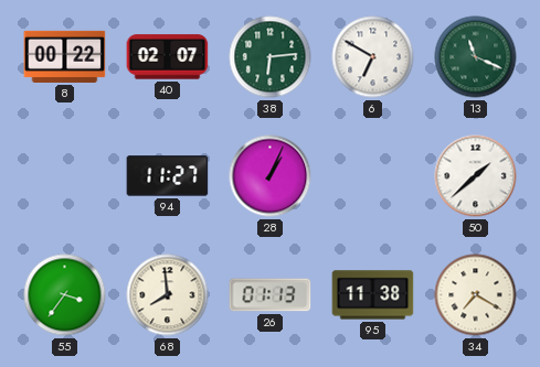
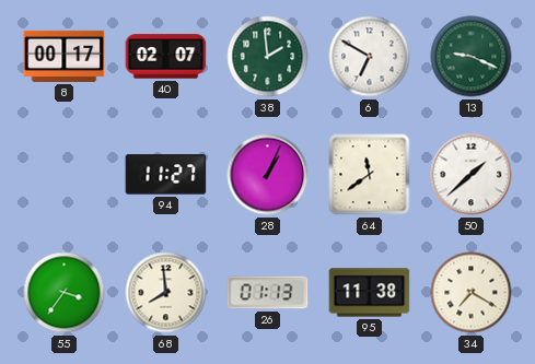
8: 00:22 -> 00:17 (65, 56)
38: 6:14 -> 1:59 (268, 57)
13: 11:19 -> 9:19 (472, 57)
64: none -> 11:39 (370, 175)
